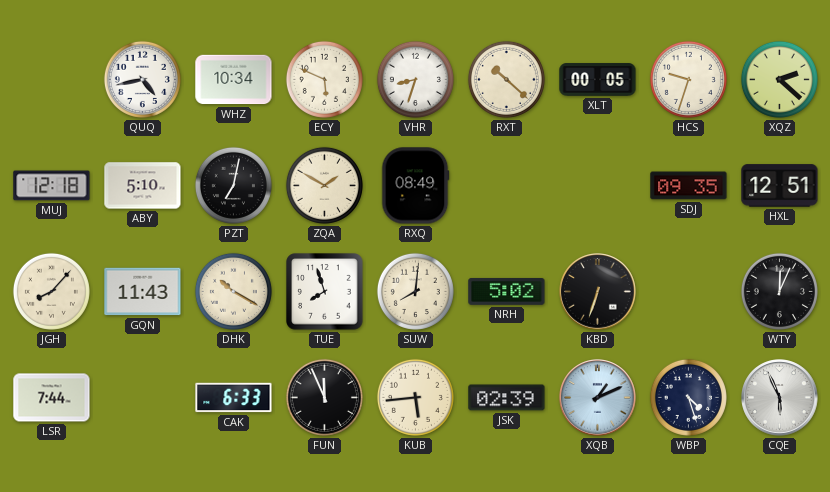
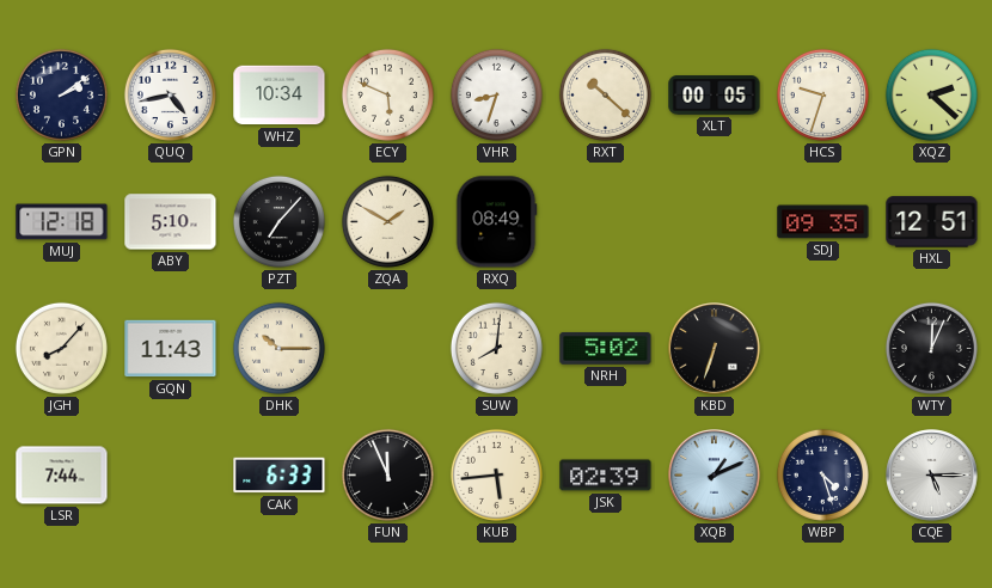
GPN: none -> 2:09 (61, 94)
PZT: 7:02 -> 7:07 (278, 221)
DHK: 10:20 -> 10:15 (278, 348)
TUE: 7:57 -> none (325, 292)
CQE: 5:56 -> 5:15 (932, 476)
